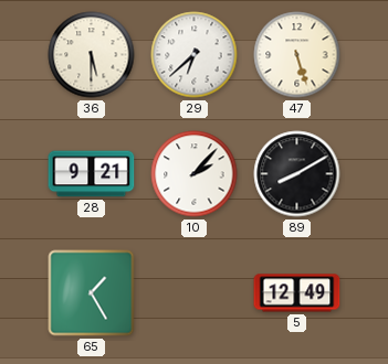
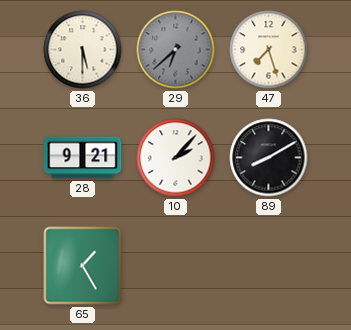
29 dial: white -> grey (176, 50)
47: 5:27 -> 7:27 (269, 50)
5: 12:49 -> none (297, 293)
